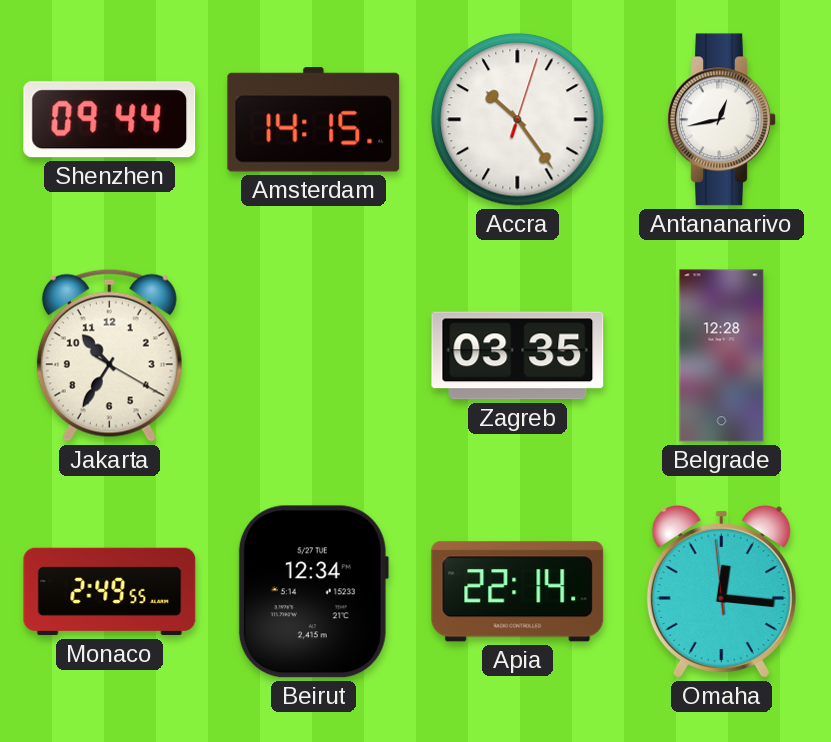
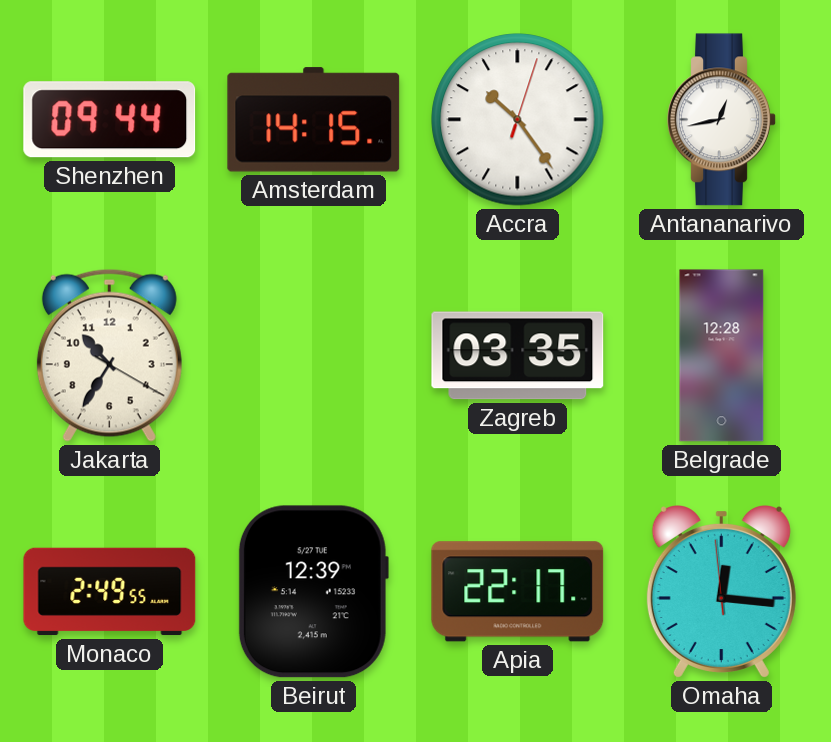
Beirut: 12:34 -> 12:39 (313, 592)
Apia: 22:14 -> 22:17 (518, 592)
